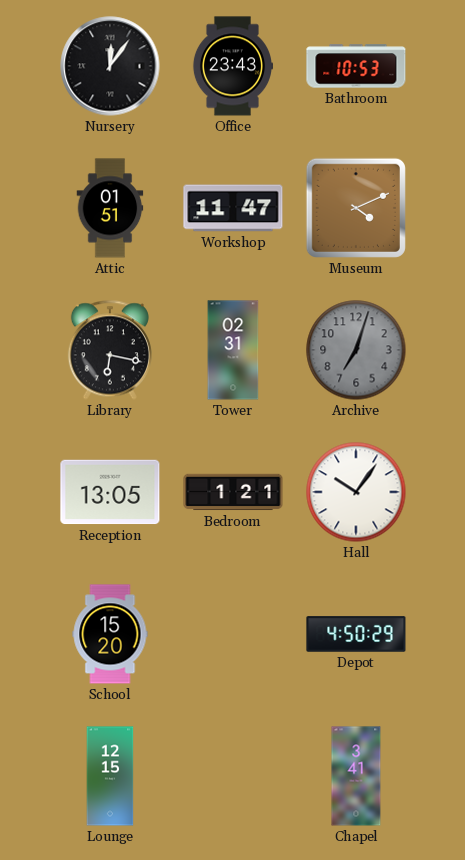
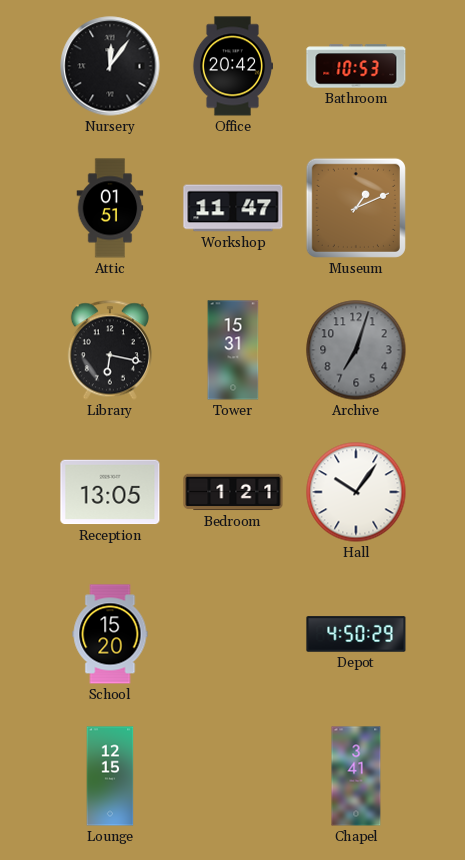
Office: 23:43 -> 20:42 (232, 66)
Museum: 4:11 -> 1:11 (356, 208)
Tower: 02:31 -> 15:31 (233, 350)
